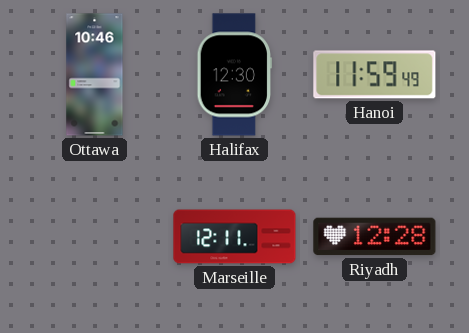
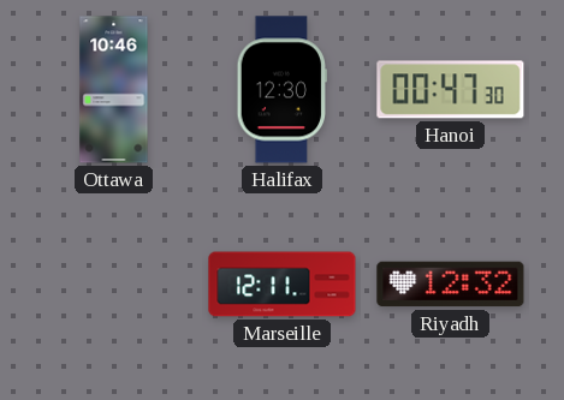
Hanoi: 11:59 -> 00:47 (451, 90)
Riyadh: 12:28 -> 12:32 (451, 285)
